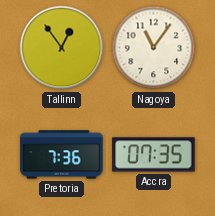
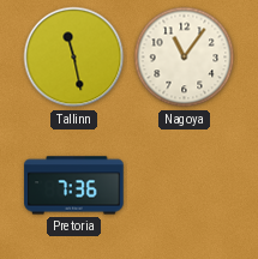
Tallinn: 12:54 -> 11:28 (74, 58)
Accra: 07:35 -> none (154, 155)
